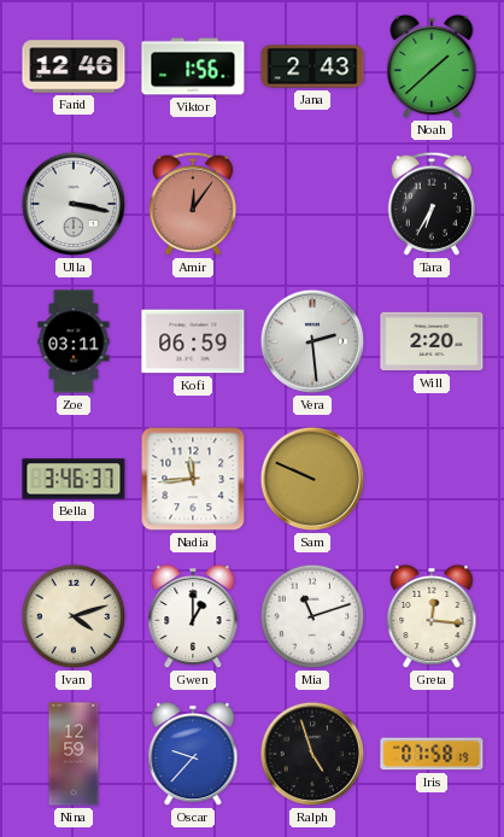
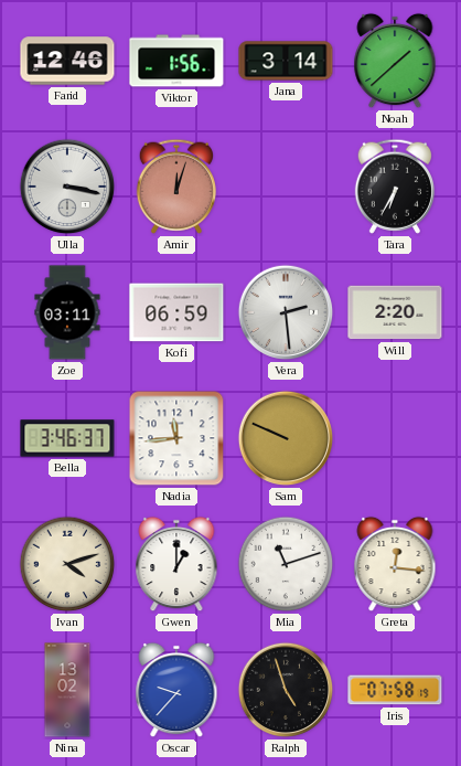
Jana: 2:43 -> 3:14 (286, 61)
Amir: 12:06 -> 12:03 (175, 187)
Nina: 12:59 -> 13:02 (67, 690)
